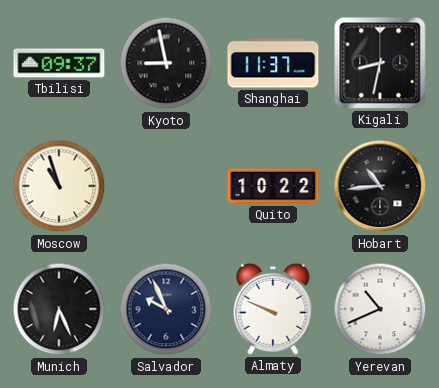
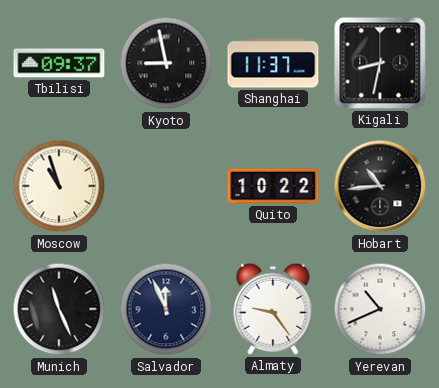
Munich: 6:26 -> 11:26 (59, 309)
Salvador: 9:56 -> 11:56 (166, 309)
Almaty: 9:49 -> 9:24 (273, 309)
